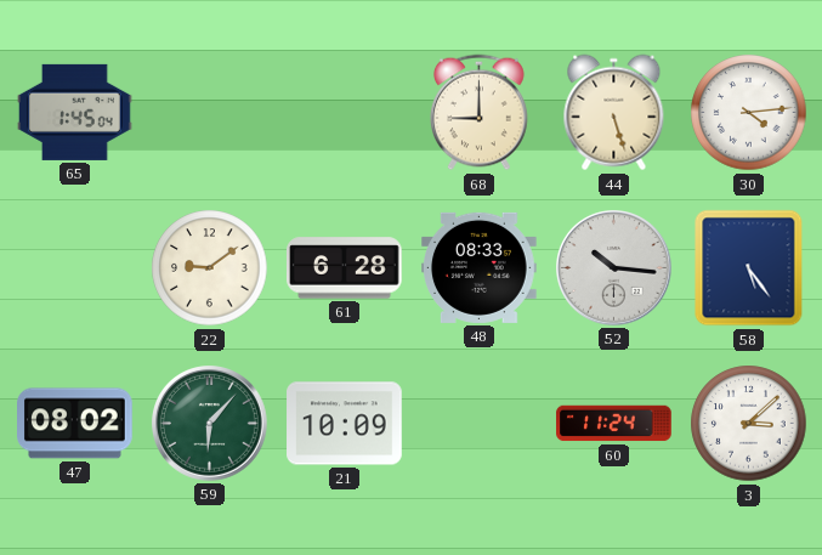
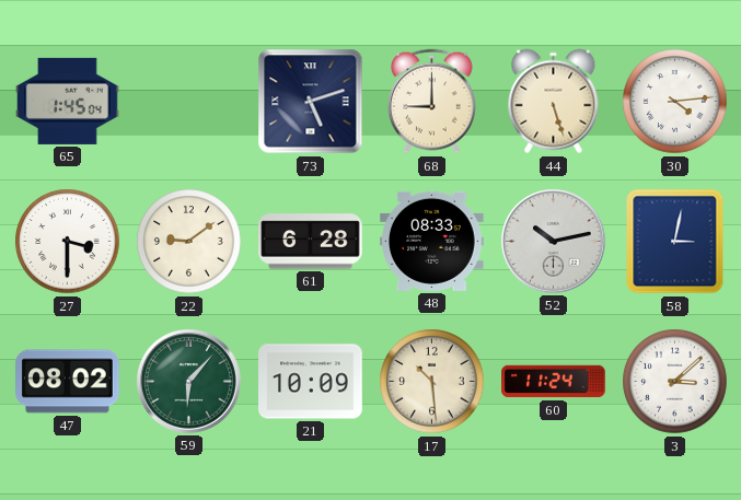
73: none -> 5:12 (311, 102)
27: none -> 3:30 (68, 242)
52: 10:16 -> 10:13 (554, 242)
58: 5:24 -> 3:02 (675, 242)
17: none -> 10:29 (432, 382)
